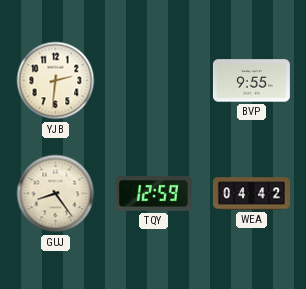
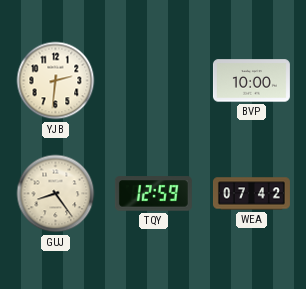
BVP: 9:55 -> 10:00 (251, 81)
WEA: 04:42 -> 07:42 (251, 194)
